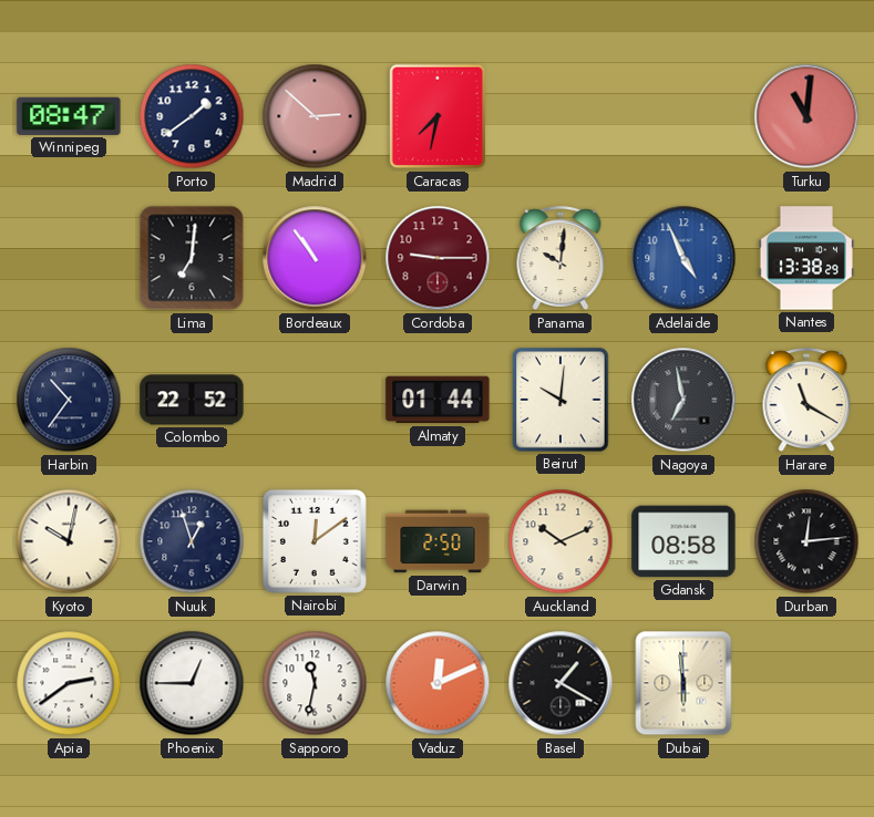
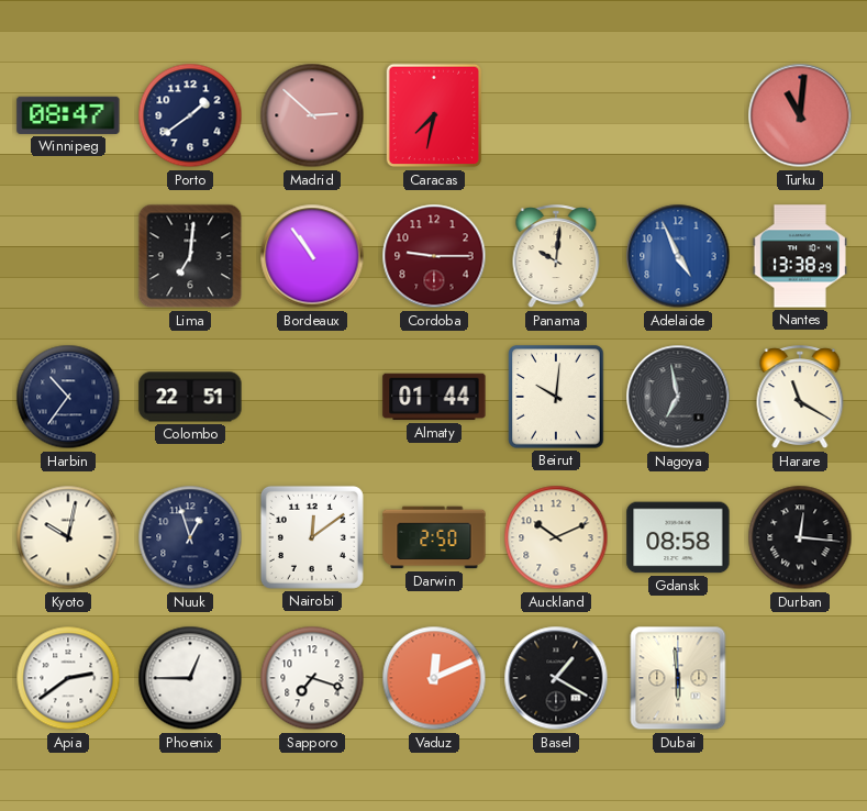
Colombo: 22:52 -> 22:51 (190, 397)
Durban: 12:14 -> 12:16 (800, 537)
Sapporo: 11:32 -> 7:18 (312, 678)
